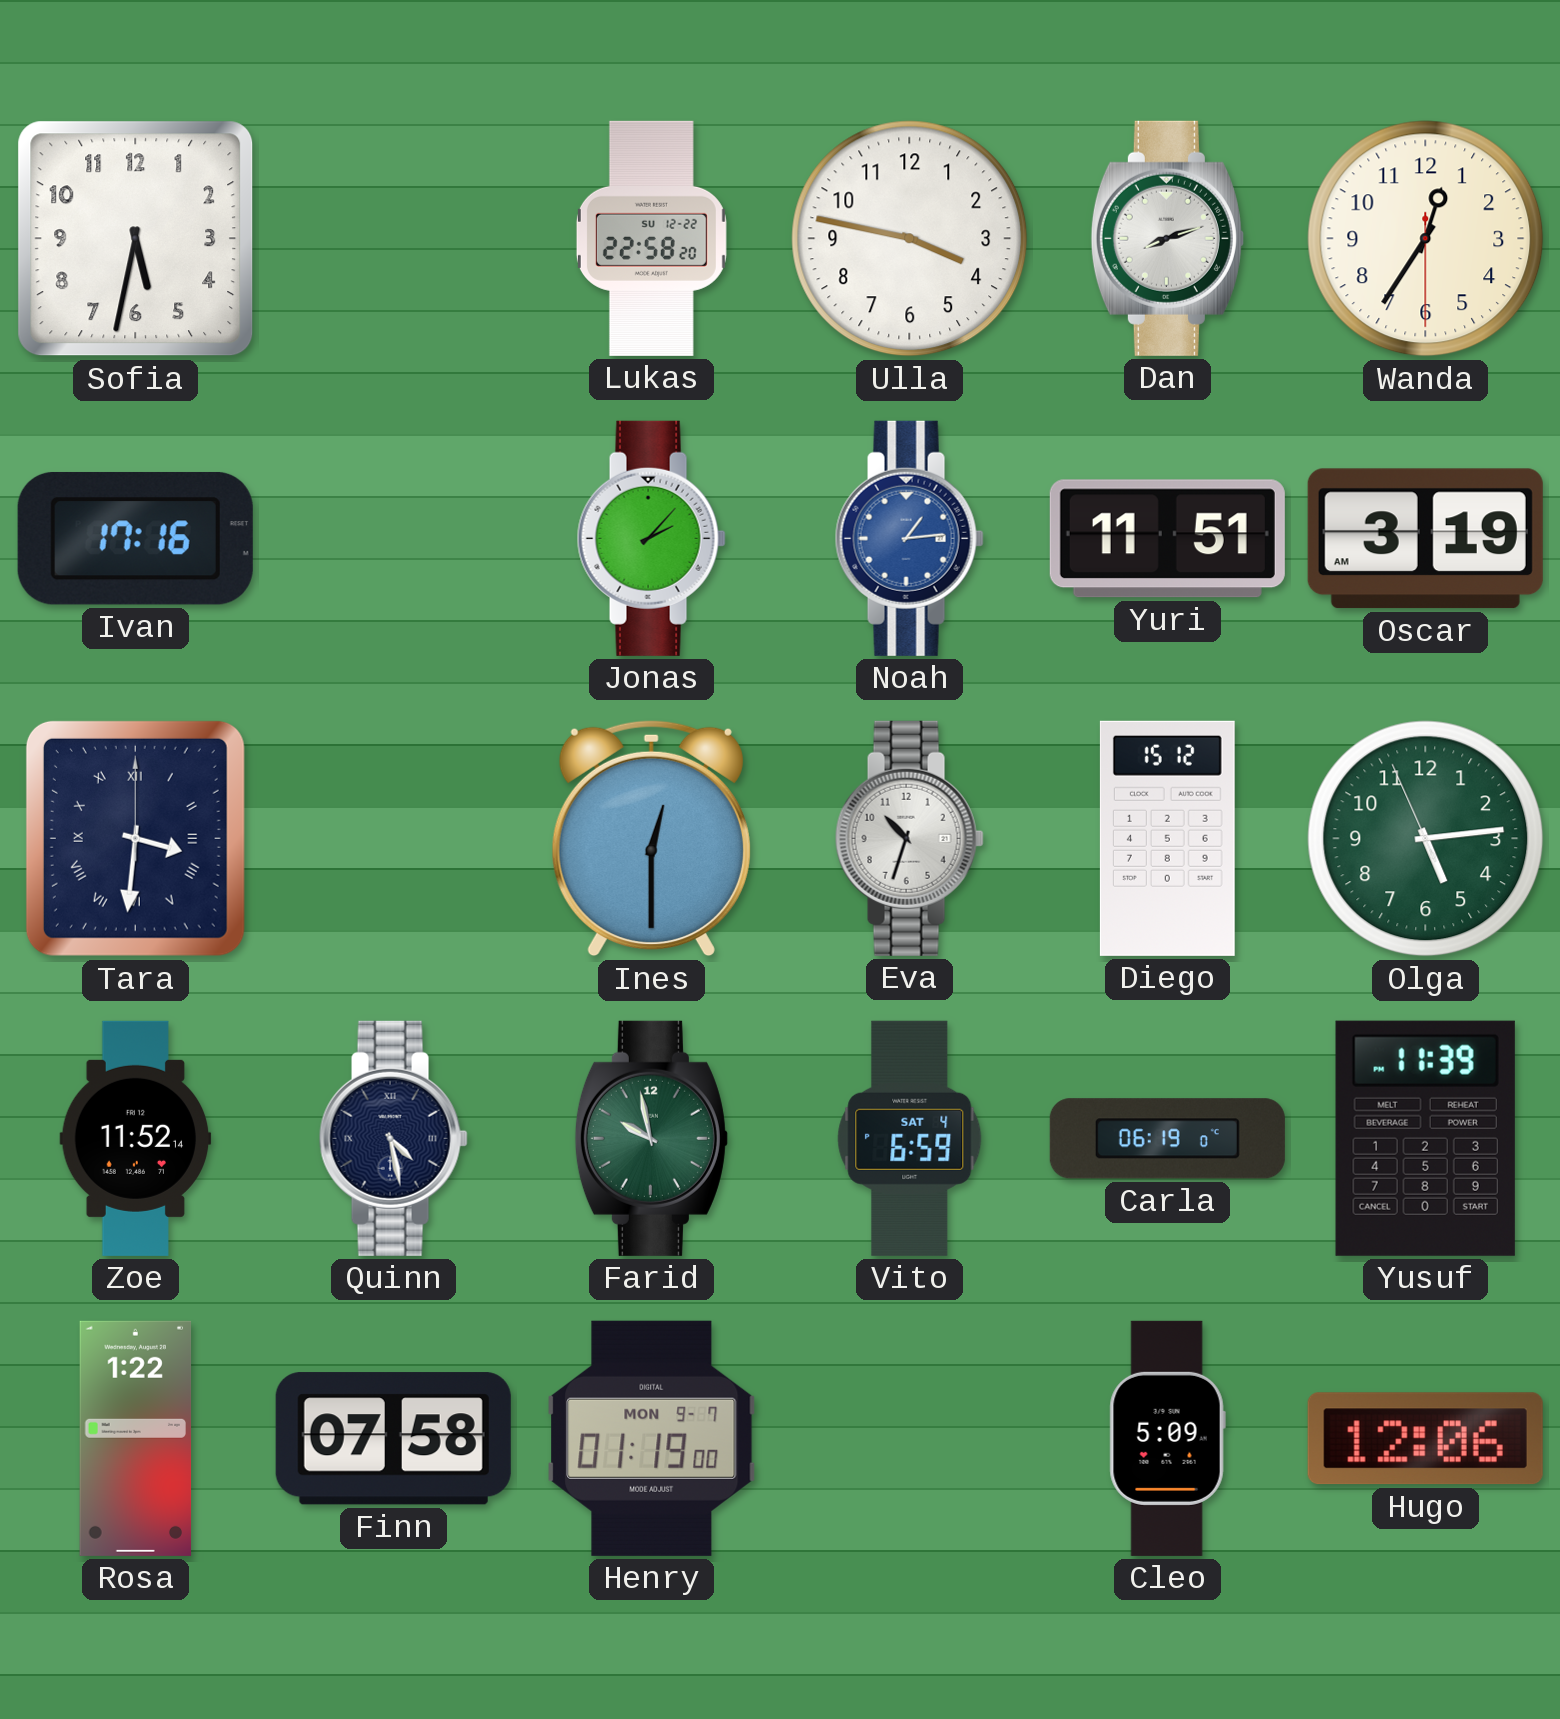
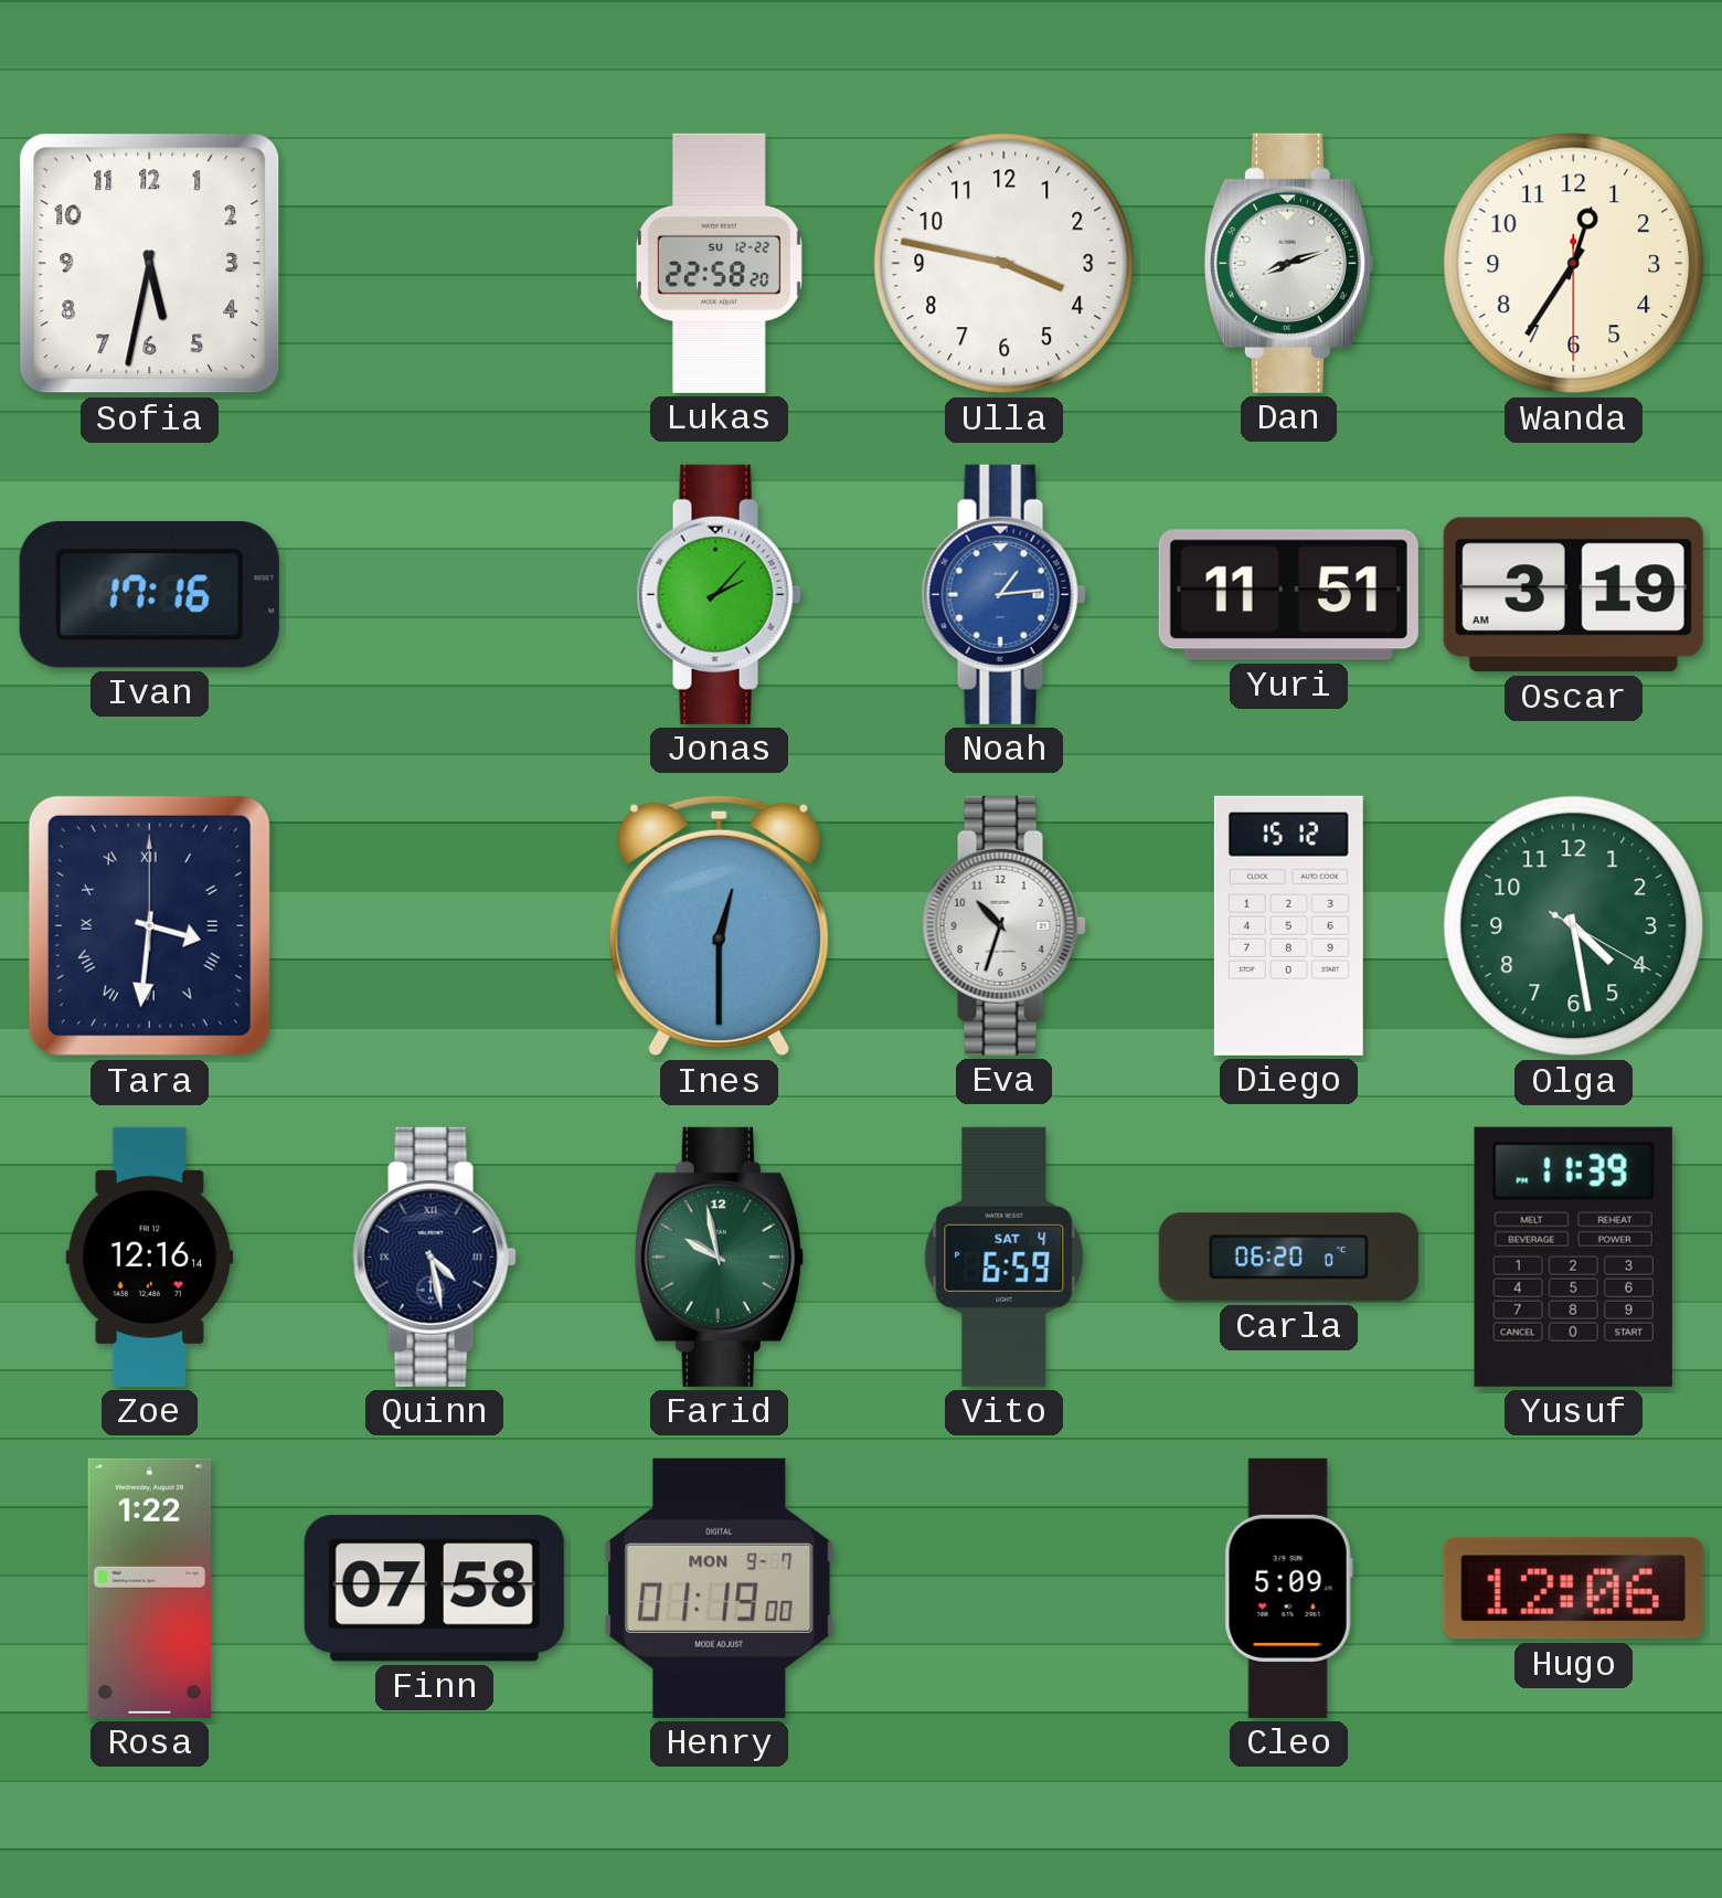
Olga: 5:13 -> 4:28 (1574, 926)
Zoe: 11:52 -> 12:16 (150, 1257)
Carla: 06:19 -> 06:20 (1288, 1258)
